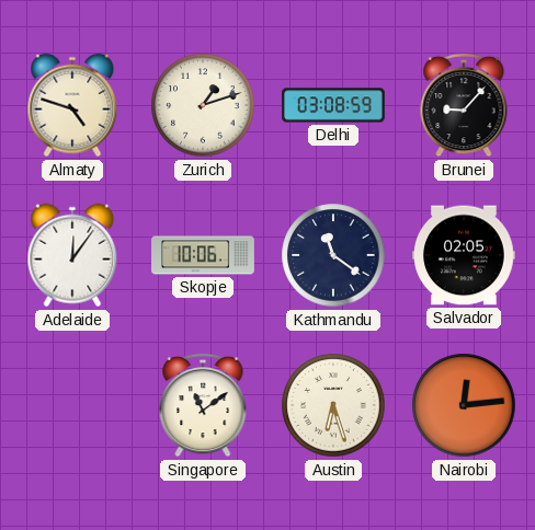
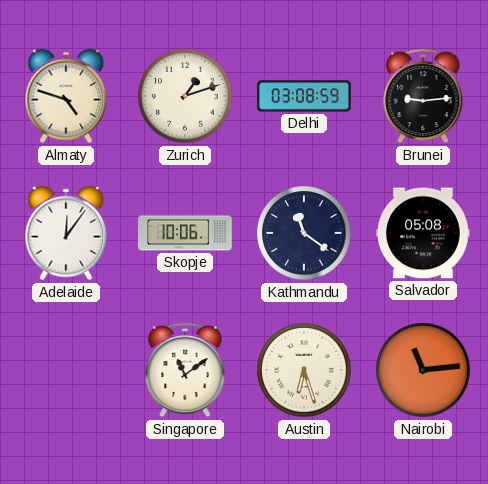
Brunei: 9:07 -> 9:14 (423, 96)
Salvador: 02:05 -> 05:08 (423, 233)
Nairobi: 12:14 -> 11:14 (423, 370)
